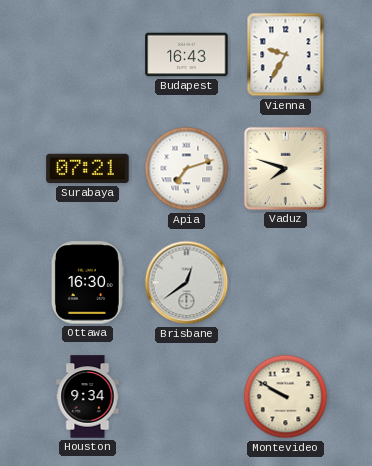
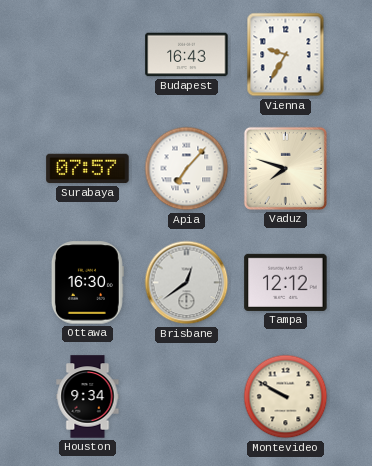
Surabaya: 07:21 -> 07:57 (88, 169)
Apia: 7:12 -> 7:07 (187, 169)
Tampa: none -> 12:12 (286, 282)
